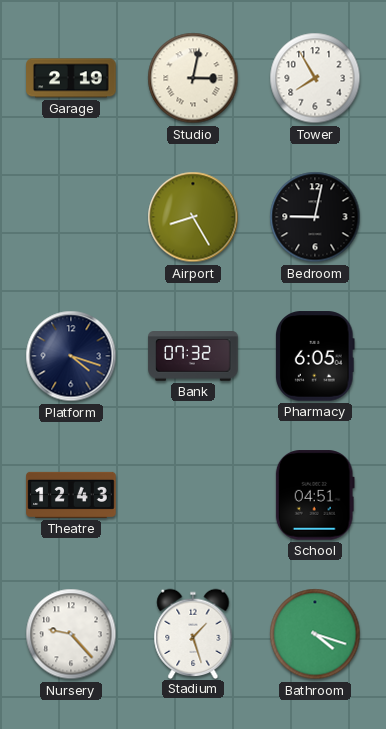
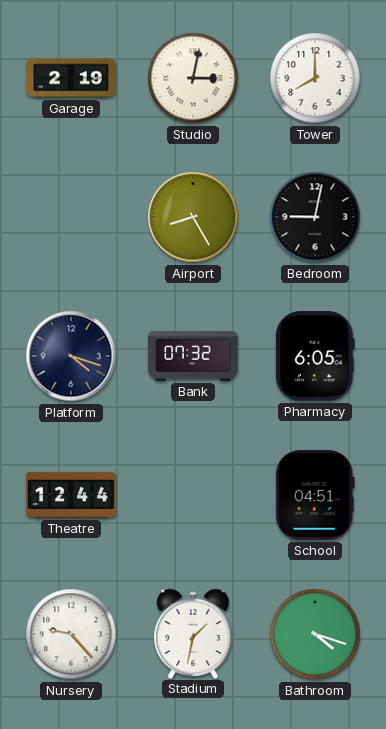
Tower: 7:55 -> 8:00 (315, 78)
Theatre: 12:43 -> 12:44 (71, 495)
Stadium: 1:27 -> 1:32 (193, 633)
